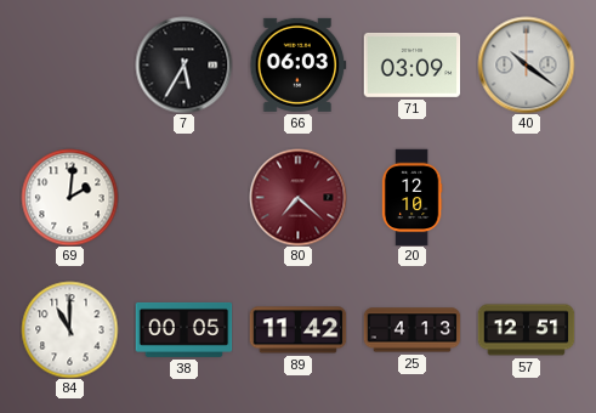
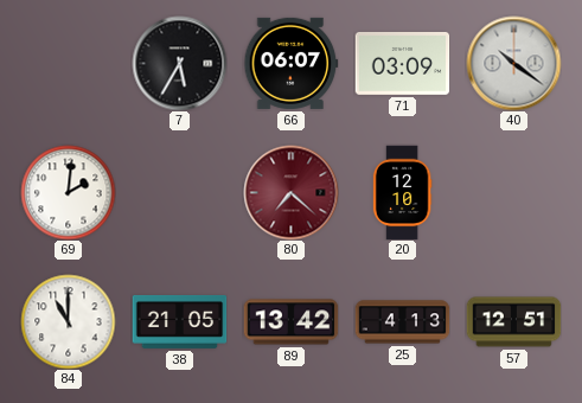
66: 06:03 -> 06:07 (290, 63)
38: 00:05 -> 21:05 (179, 321)
89: 11:42 -> 13:42 (290, 322)
